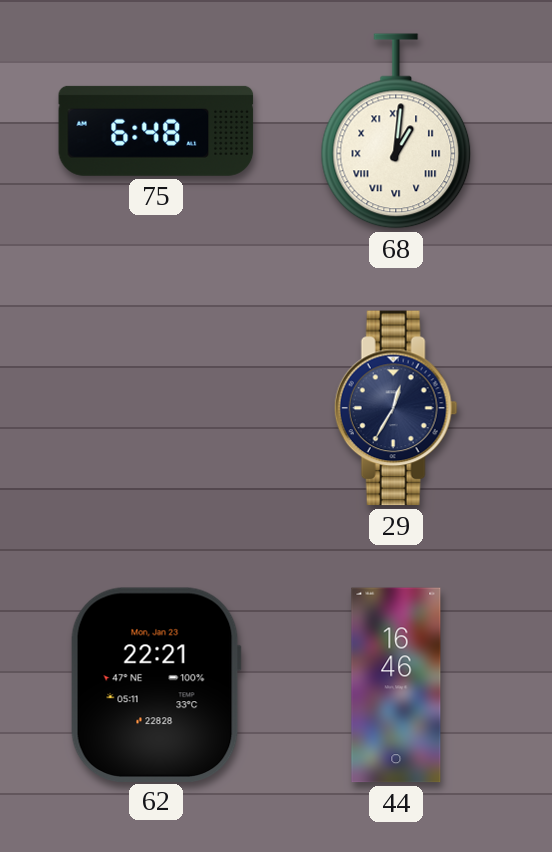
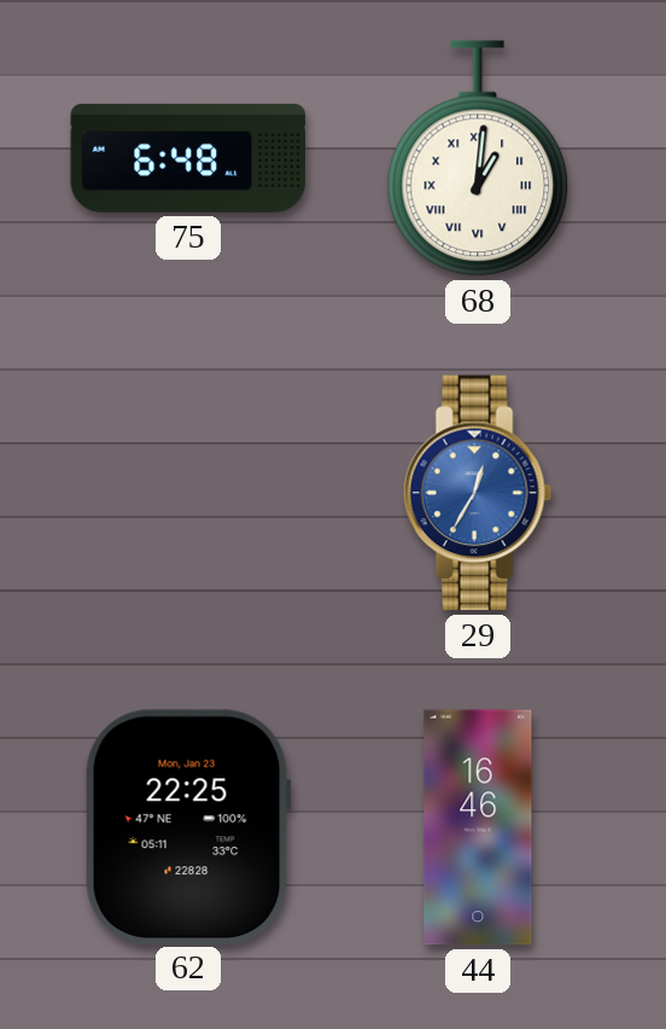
29 dial: navy -> blue (478, 493)
62: 22:21 -> 22:25 (188, 826)
